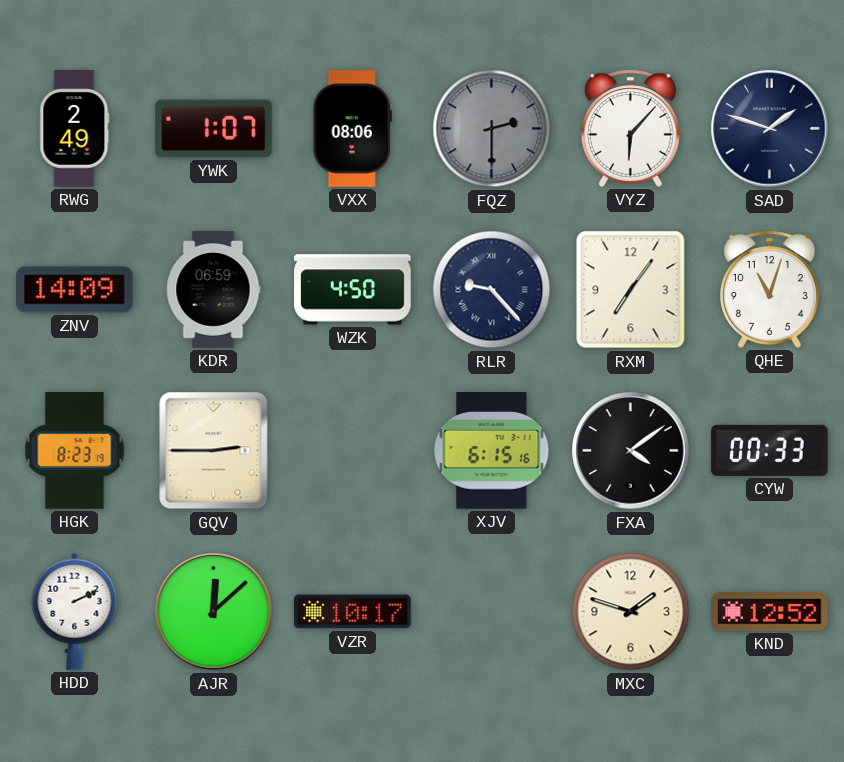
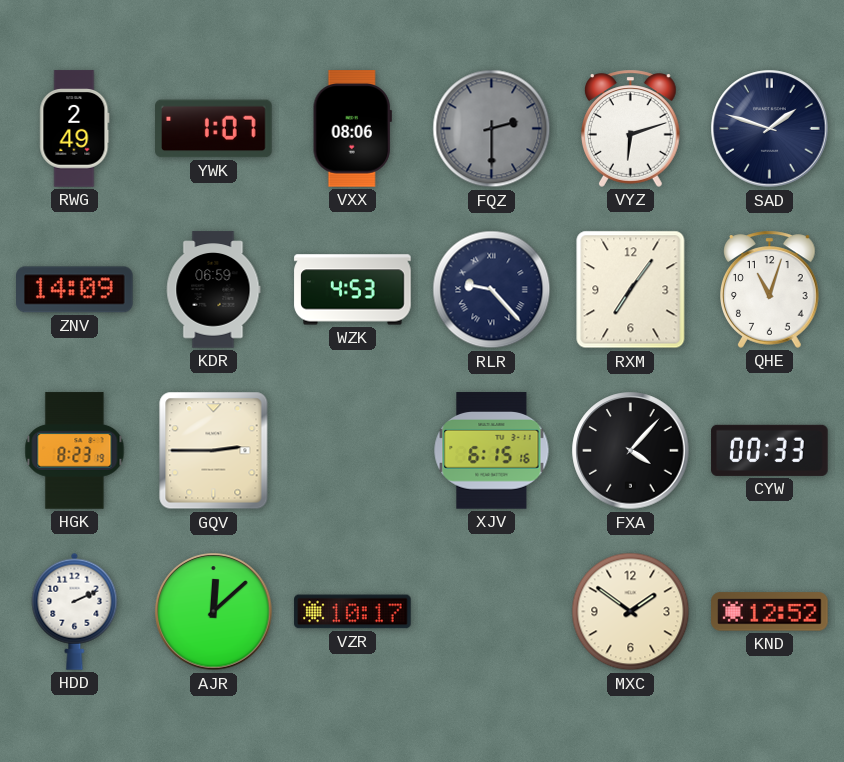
VYZ: 6:07 -> 6:12 (631, 128)
WZK: 4:50 -> 4:53 (353, 290)
FXA: 4:09 -> 4:07 (631, 451)
MXC: 1:48 -> 1:51 (631, 612)
